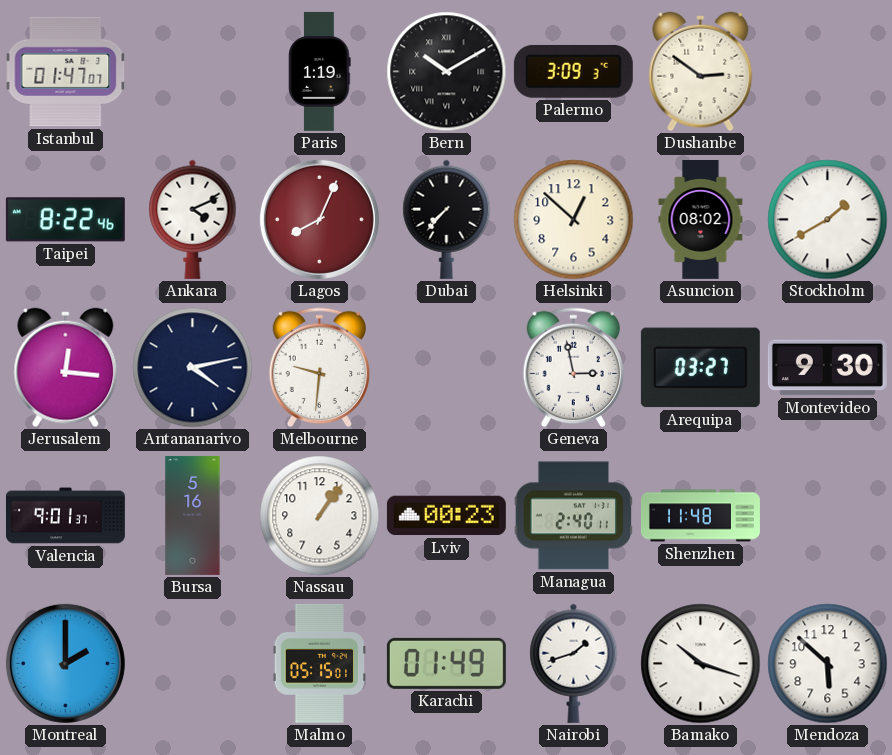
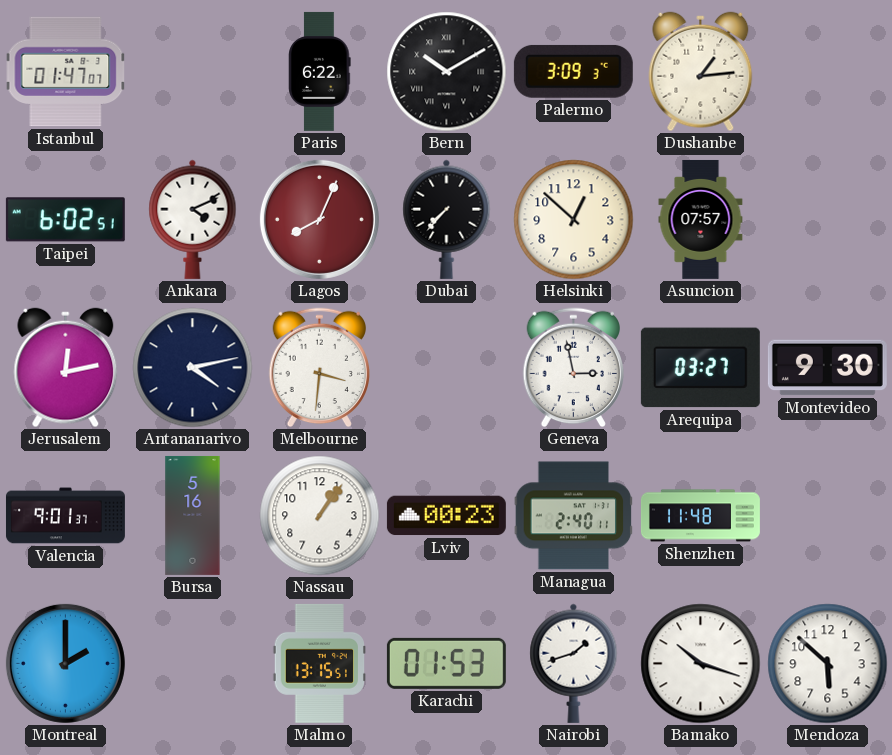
Paris: 1:19 -> 6:22 (320, 71)
Dushanbe: 2:51 -> 1:14 (701, 72)
Taipei: 8:22 -> 6:02 (65, 220)
Asuncion: 08:02 -> 07:57 (701, 219)
Stockholm: 1:40 -> none (828, 220)
Jerusalem: 12:16 -> 12:13 (66, 368)
Melbourne: 9:31 -> 3:31 (319, 368)
Malmo: 05:15 -> 13:15 (319, 663)
Karachi: 01:49 -> 01:53 (446, 663)
